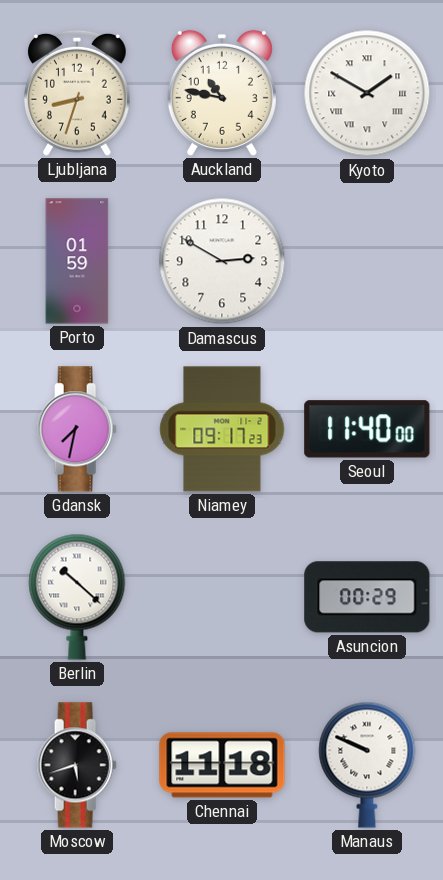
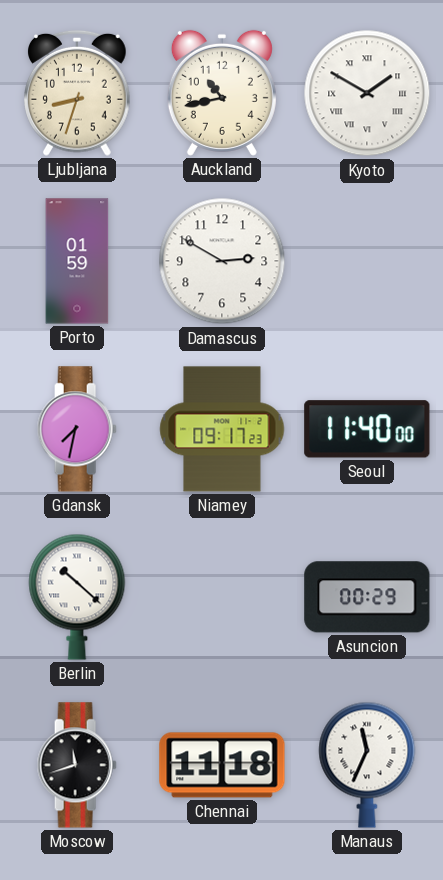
Auckland: 10:47 -> 10:43 (222, 93)
Moscow: 5:42 -> 11:42 (77, 765)
Manaus: 9:49 -> 11:34 (367, 765)
